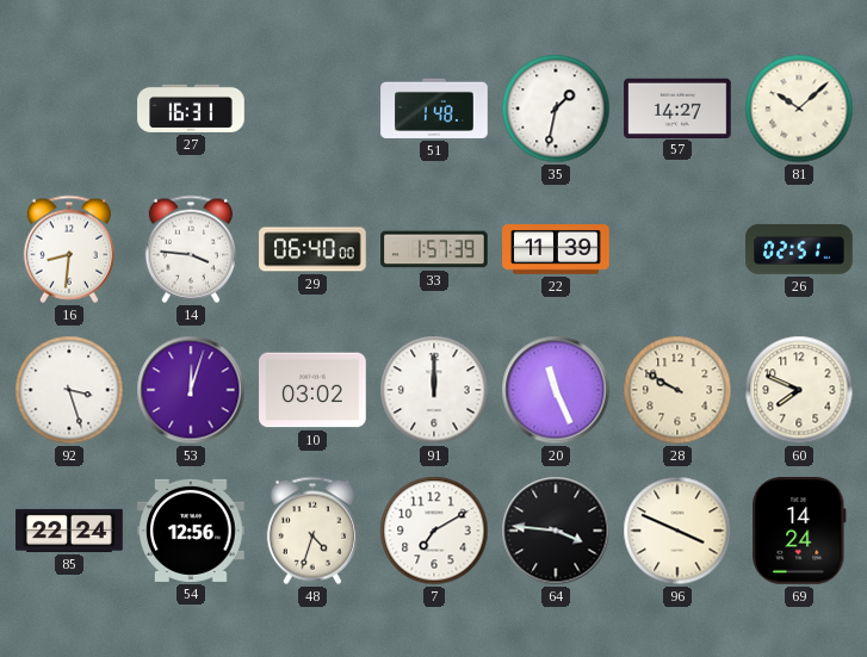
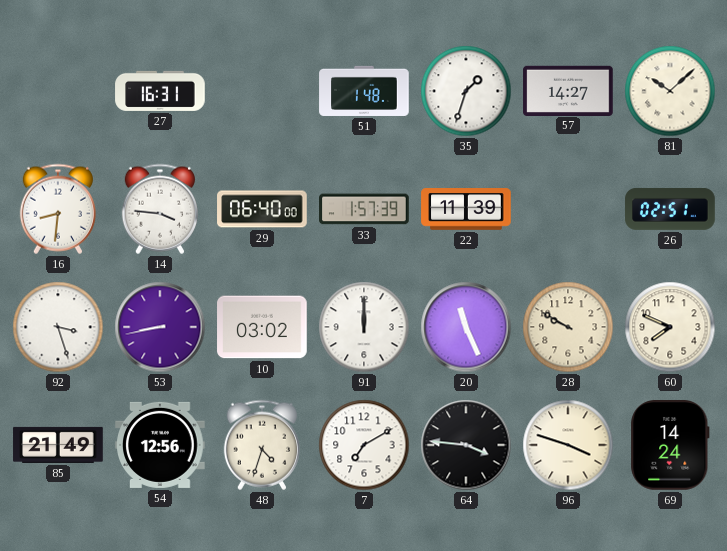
35: 1:32 -> 1:33 (466, 91)
53: 12:03 -> 8:43 (160, 327)
85: 22:24 -> 21:49 (58, 445)
96: 3:49 -> 3:48 (568, 445)
